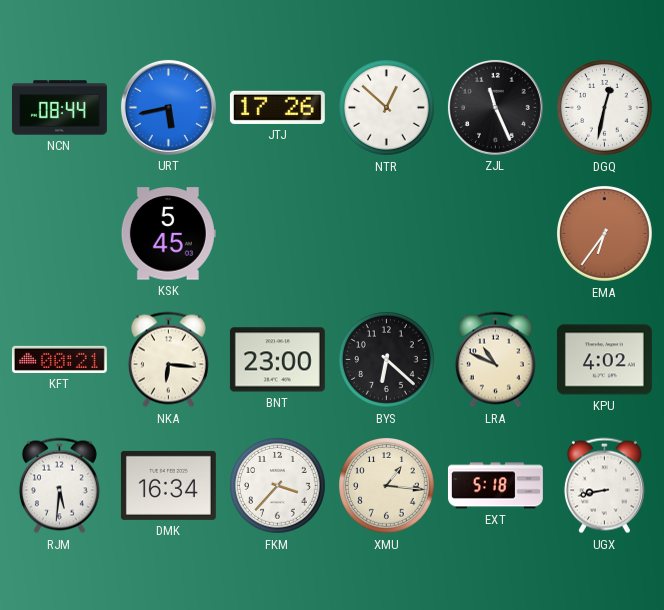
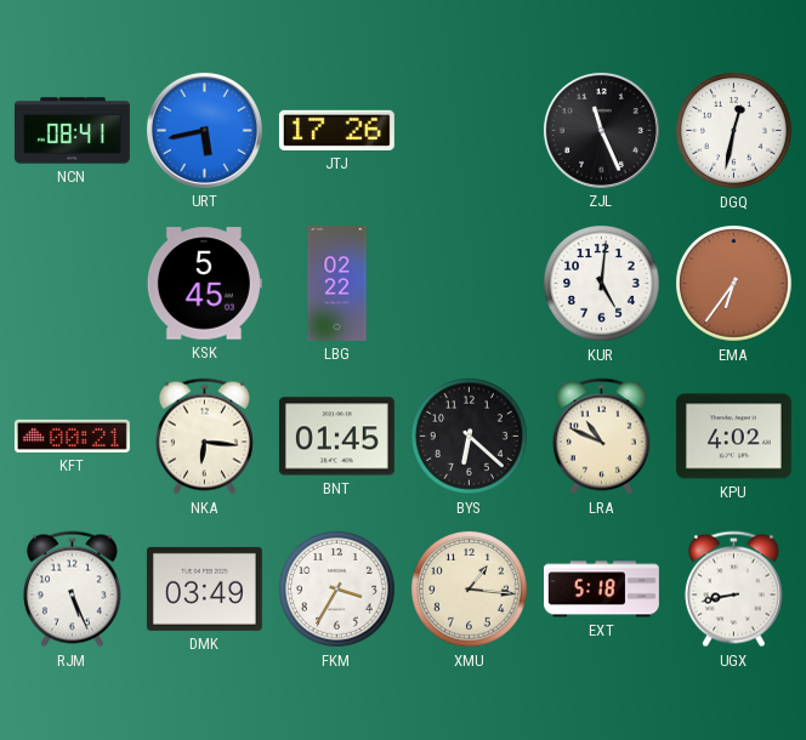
NCN: 08:44 -> 08:41 (72, 131)
NTR: 12:52 -> none (387, 108)
LBG: none -> 02:22 (337, 283)
KUR: none -> 5:01 (602, 284)
BNT: 23:00 -> 01:45 (336, 437)
RJM: 5:31 -> 5:26 (72, 590)
DMK: 16:34 -> 03:49 (204, 588)
FKM: 3:37 -> 3:35 (337, 590)
